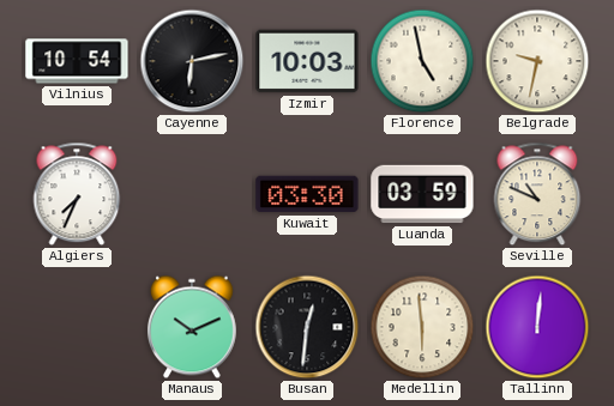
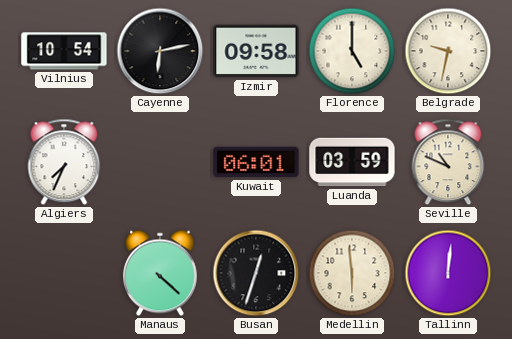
Izmir: 10:03 -> 09:58 (256, 51)
Florence: 4:58 -> 5:00 (352, 51)
Kuwait: 03:30 -> 06:01 (256, 162)
Manaus: 10:11 -> 4:22 (160, 273)
Busan: 12:31 -> 12:33 (256, 273)
